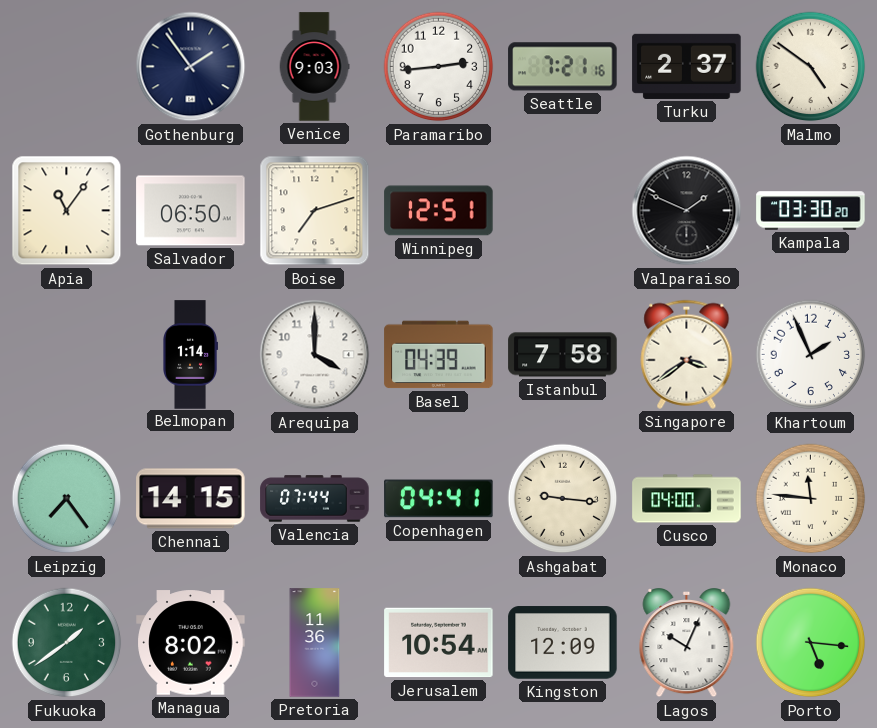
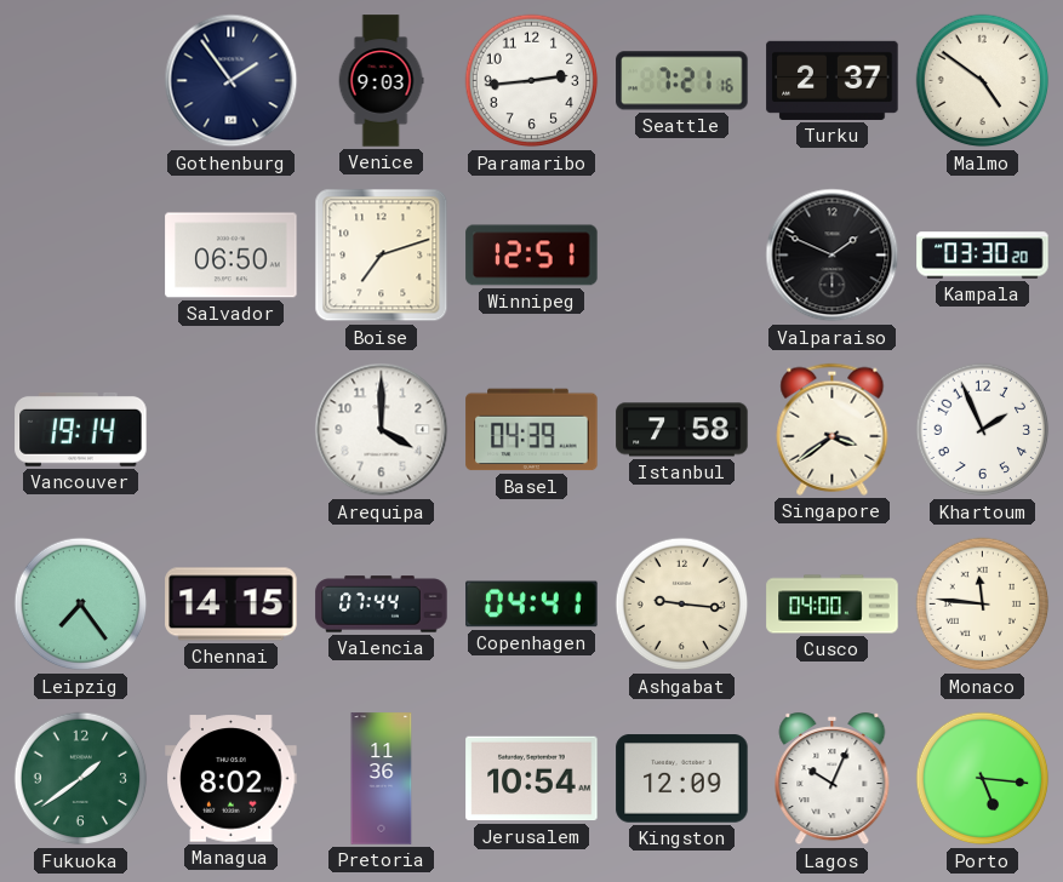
Apia: 11:06 -> none (67, 211)
Vancouver: none -> 19:14 (81, 429)
Belmopan: 1:14 -> none (190, 355)
